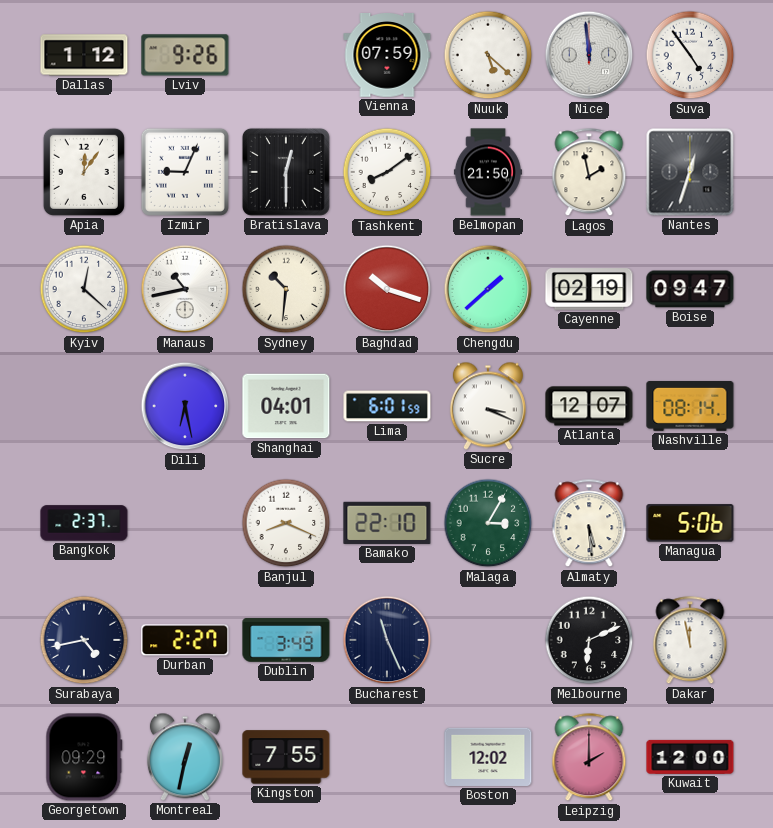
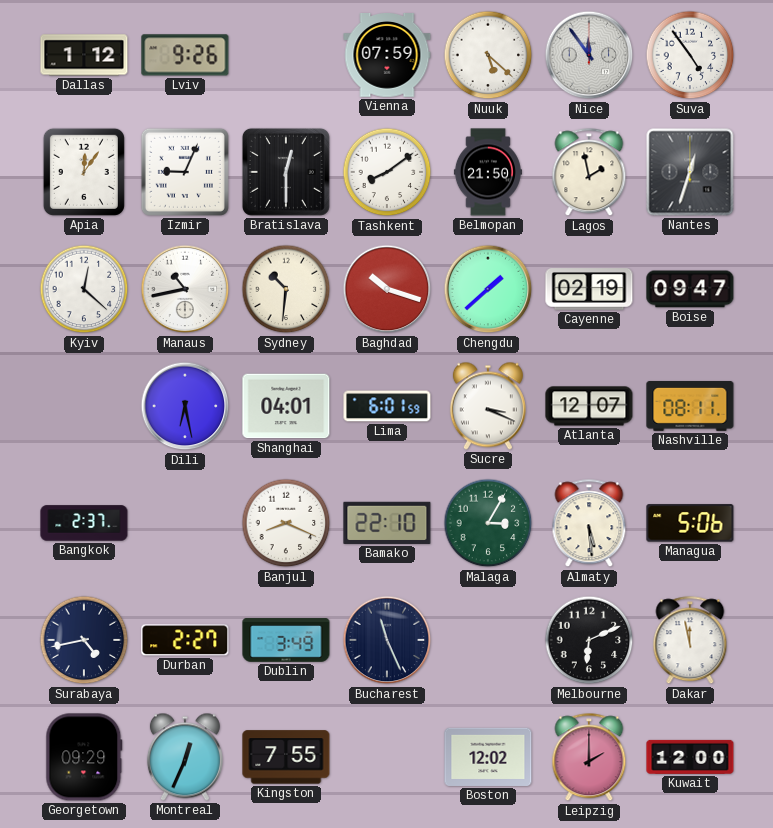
Nice: 11:59 -> 11:54 (589, 55)
Nashville: 08:14 -> 08:11 (690, 406)
Montreal: 12:32 -> 12:34 (185, 757)
